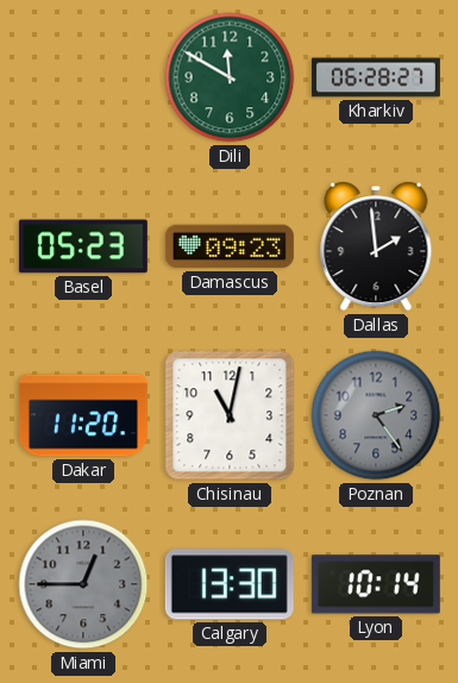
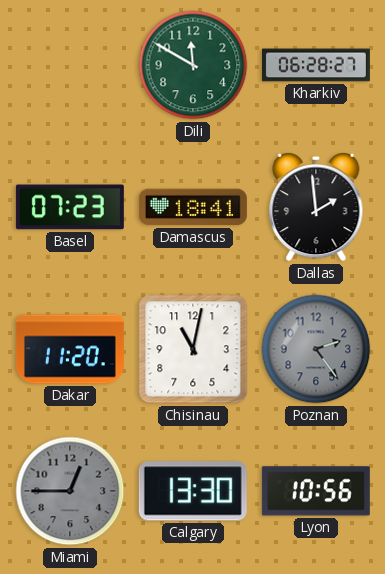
Basel: 05:23 -> 07:23 (70, 207)
Damascus: 09:23 -> 18:41 (193, 207)
Lyon: 10:14 -> 10:56 (316, 491)
